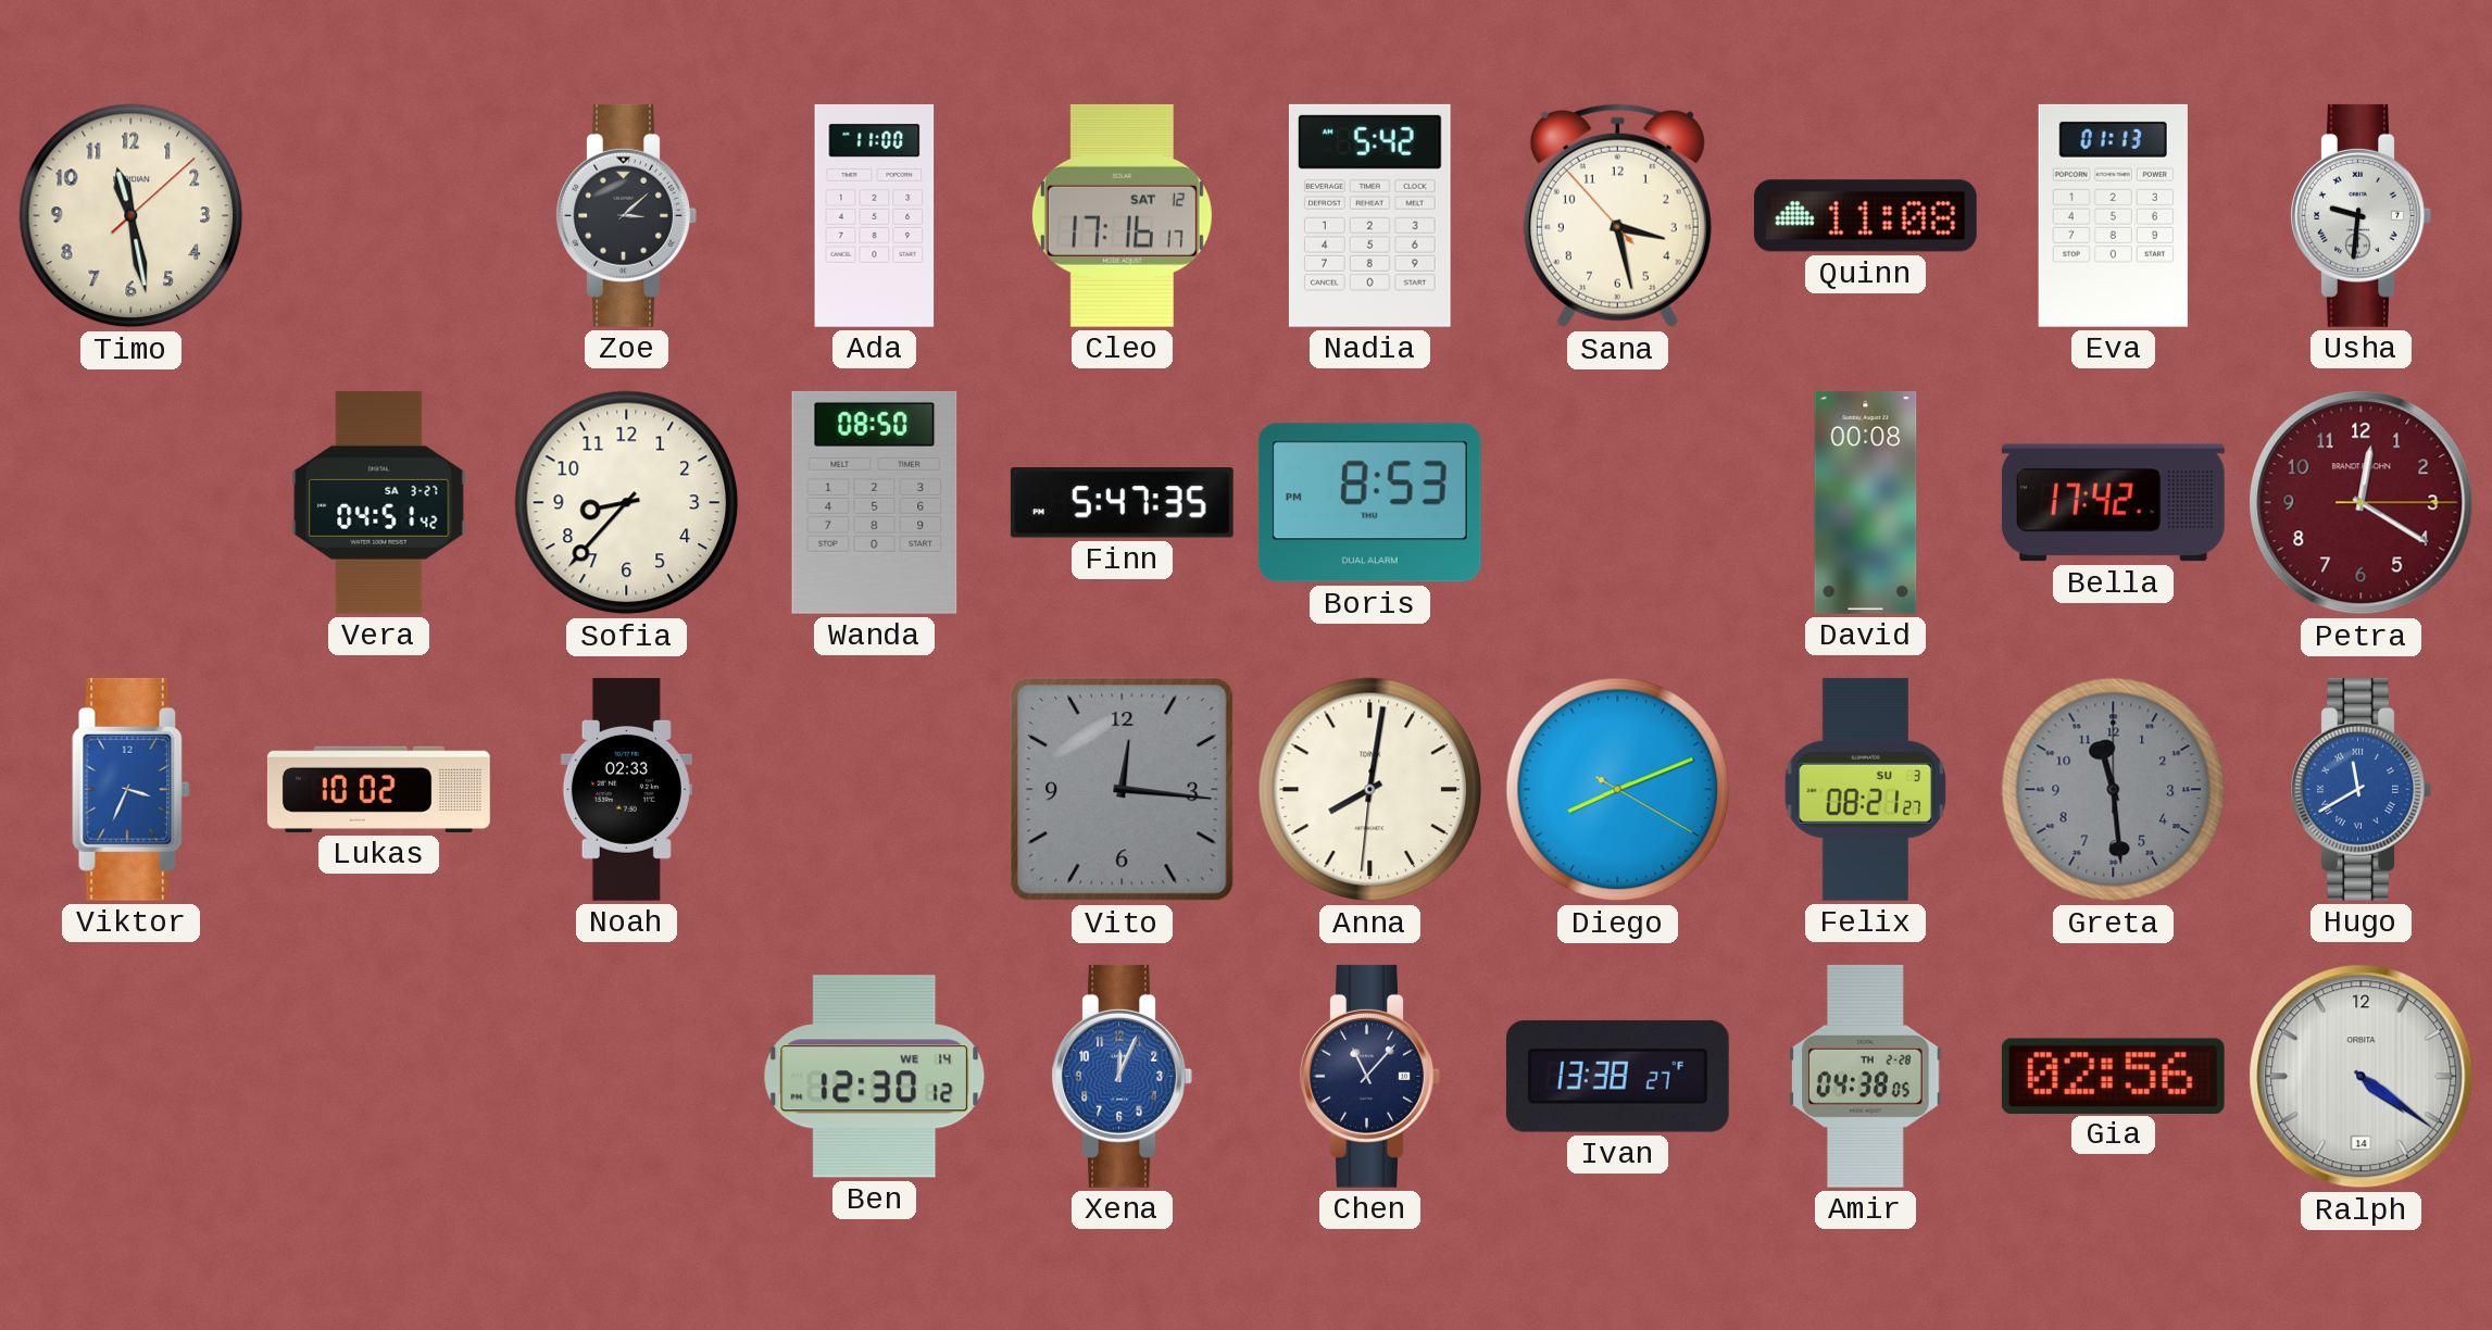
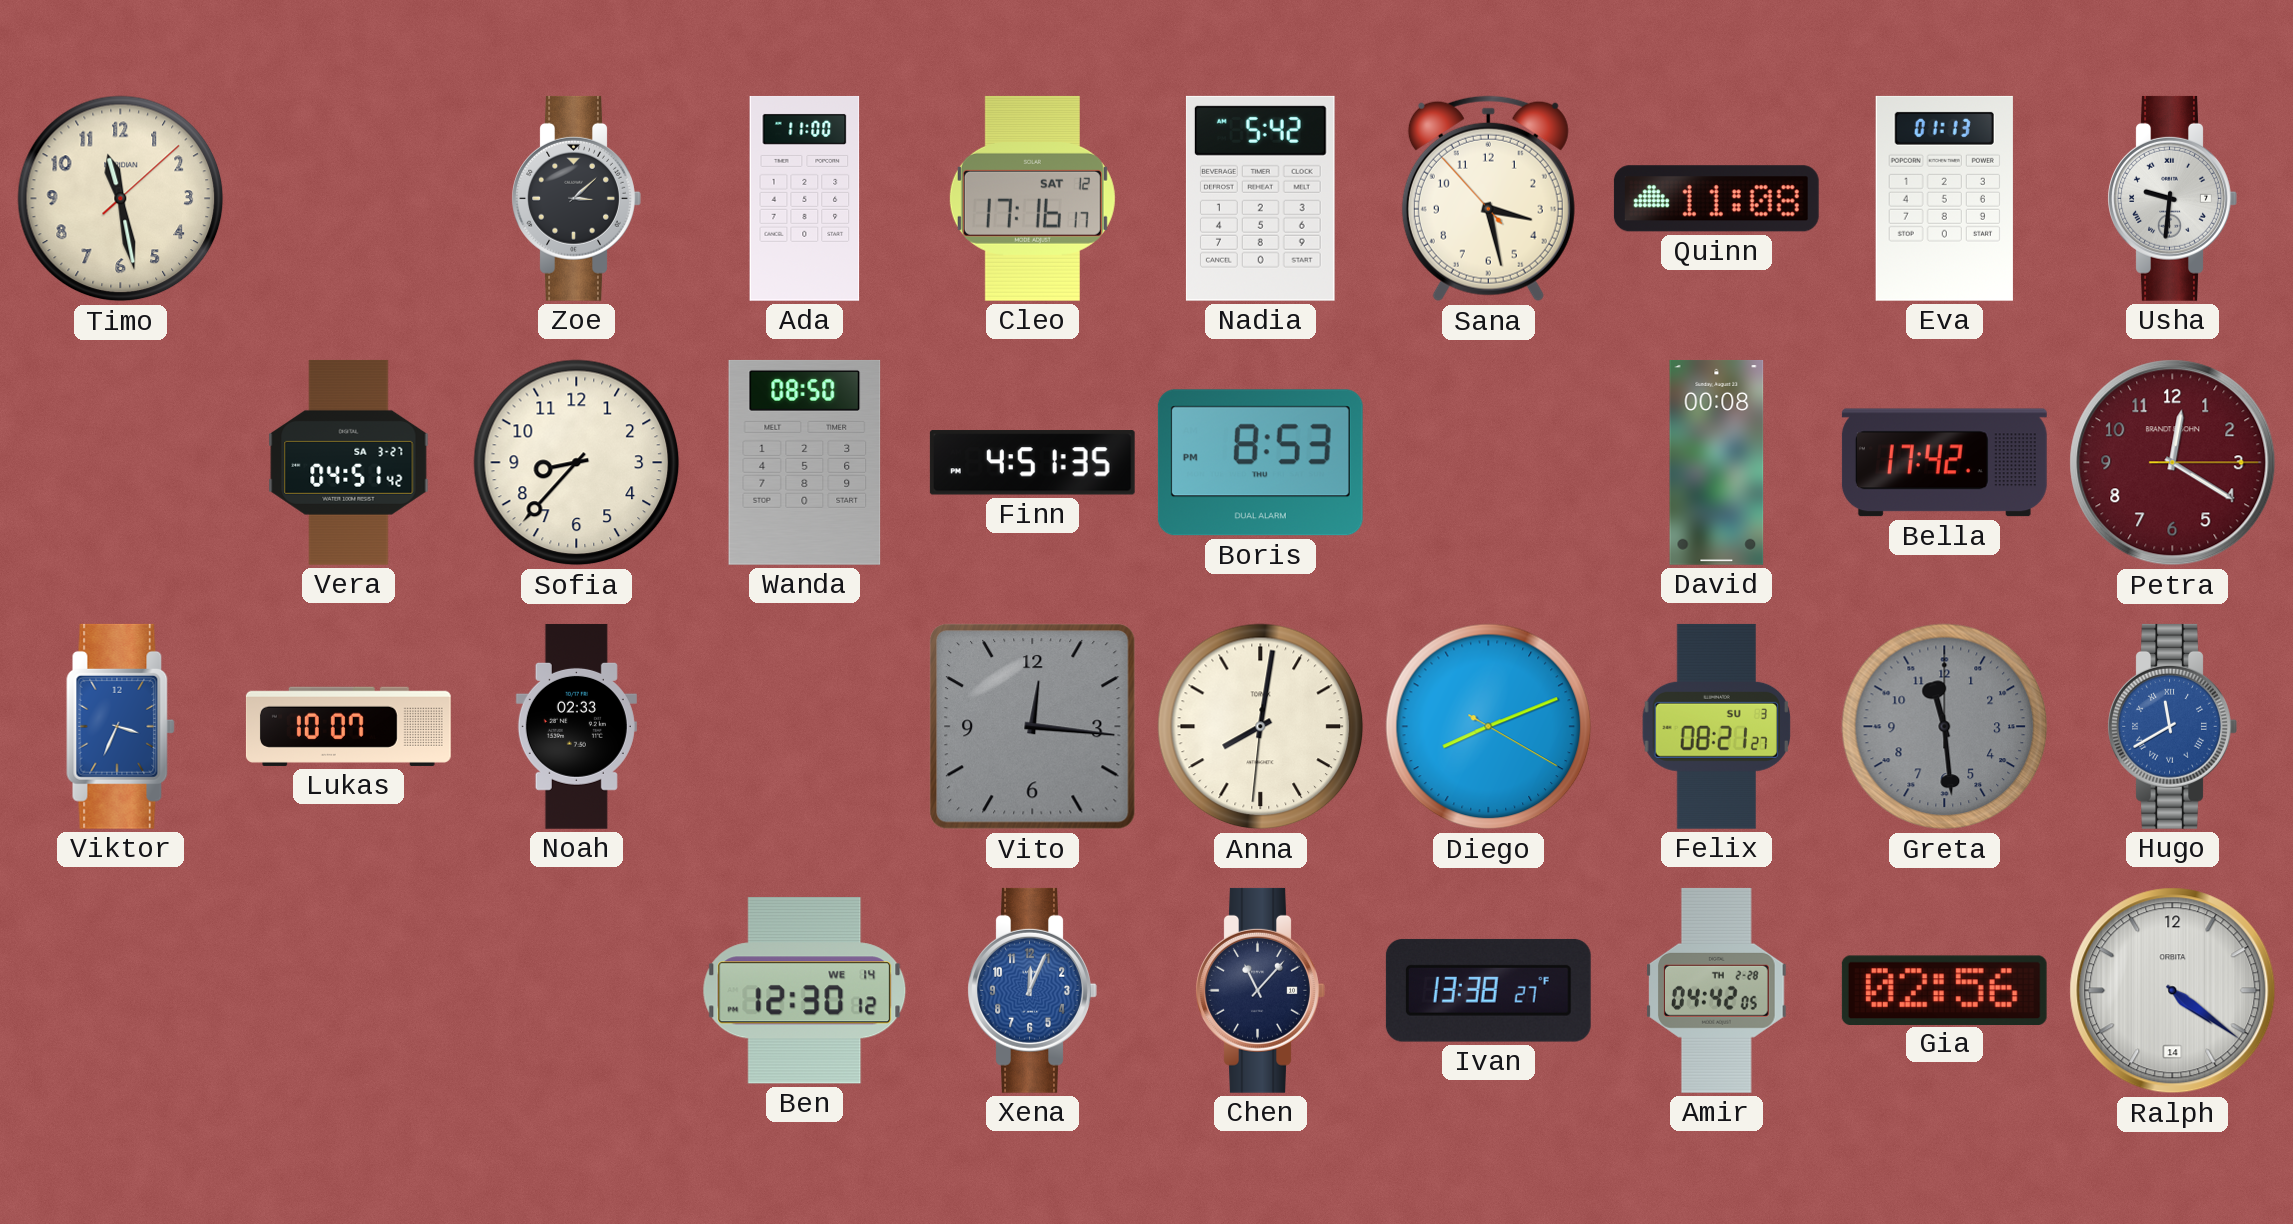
Finn: 5:47 -> 4:51 (1032, 463)
Lukas: 10:02 -> 10:07 (348, 726)
Amir: 04:38 -> 04:42 (1717, 990)
